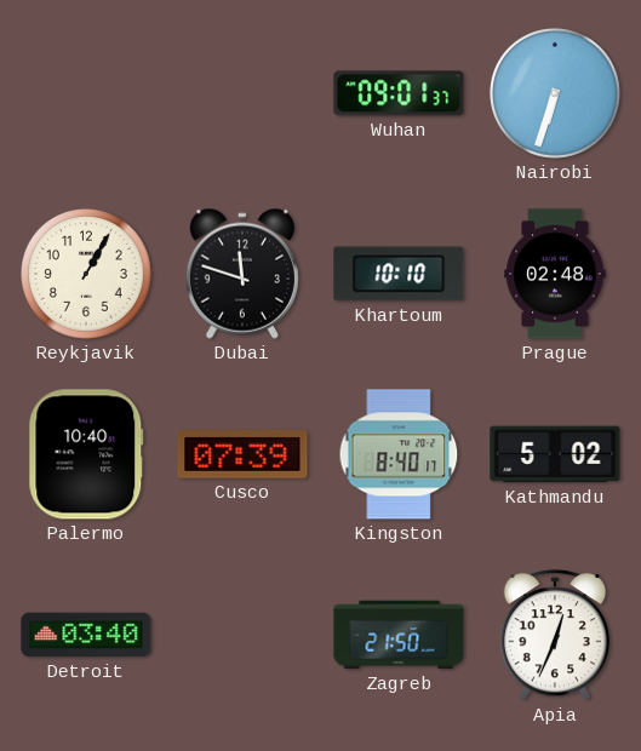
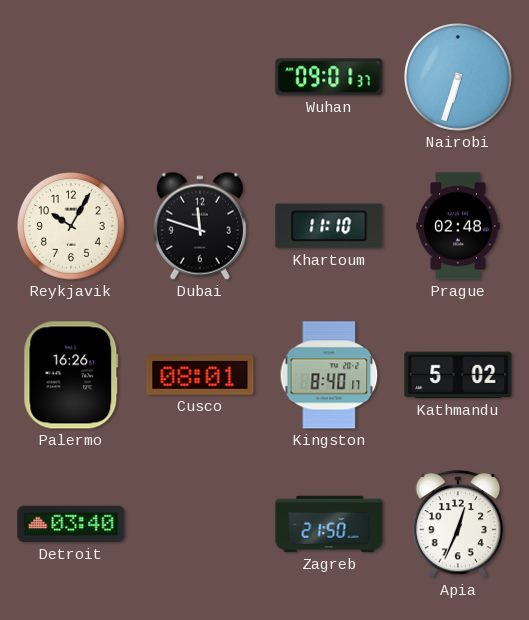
Reykjavik: 1:05 -> 10:05 (72, 227)
Khartoum: 10:10 -> 11:10 (329, 226)
Palermo: 10:40 -> 16:26 (71, 375)
Cusco: 07:39 -> 08:01 (200, 375)
